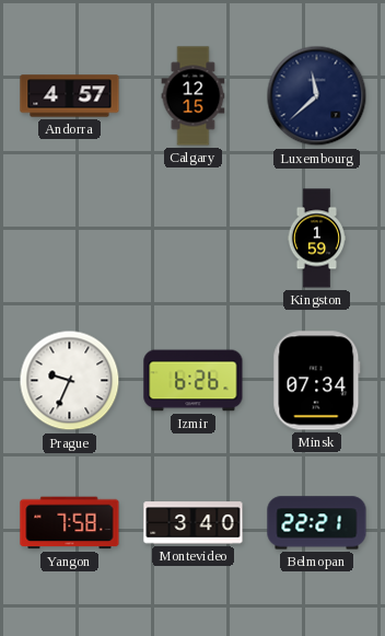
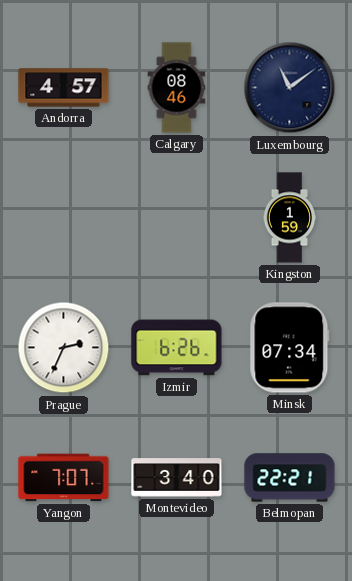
Calgary: 12:15 -> 08:46 (177, 88)
Luxembourg: 11:38 -> 11:09 (290, 88)
Prague: 9:34 -> 2:34 (64, 348)
Yangon: 7:58 -> 7:07 (64, 478)
